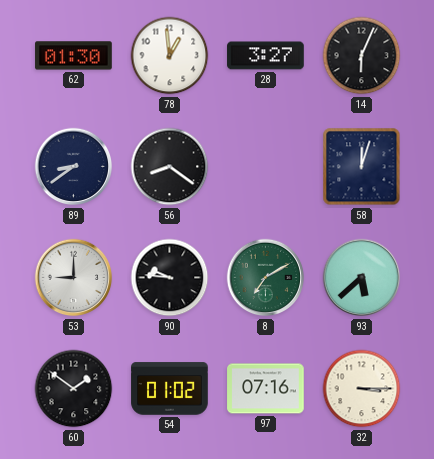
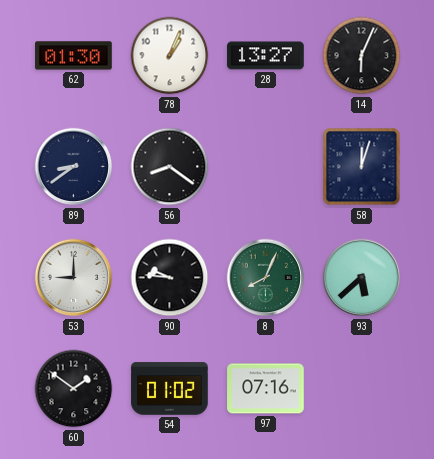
78: 12:59 -> 1:04 (170, 56)
28: 3:27 -> 13:27 (266, 56)
8: 7:10 -> 8:04 (266, 278)
32: 3:15 -> none (362, 389)
